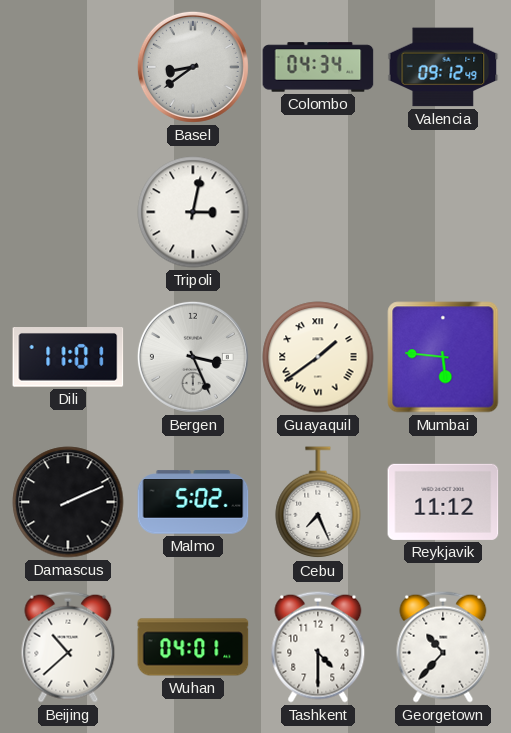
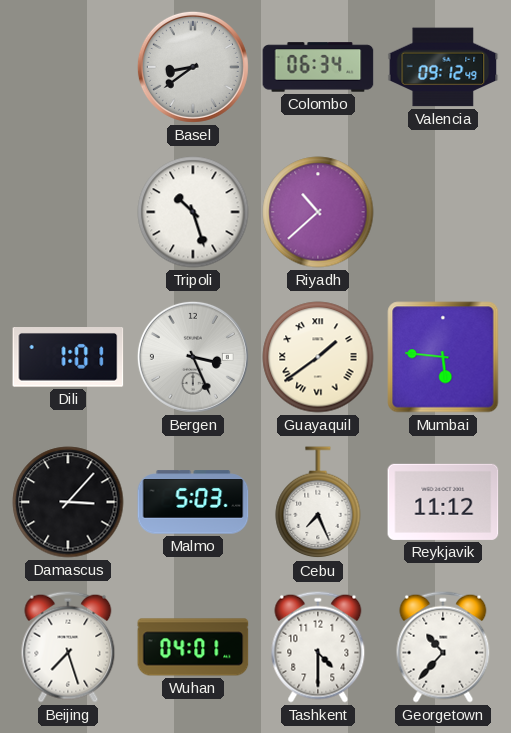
Colombo: 04:34 -> 06:34 (318, 67)
Tripoli: 3:02 -> 10:27 (193, 212)
Riyadh: none -> 10:38 (318, 212)
Dili: 11:01 -> 1:01 (68, 358)
Damascus: 2:11 -> 3:07 (68, 502)
Malmo: 5:02 -> 5:03 (193, 502)
Beijing: 10:38 -> 7:27 (68, 647)
